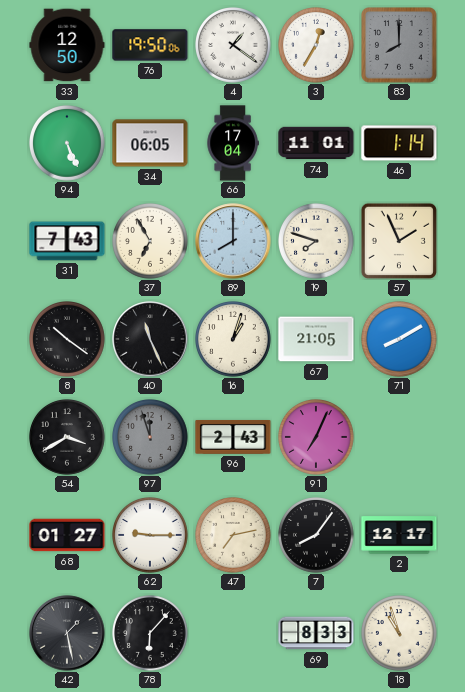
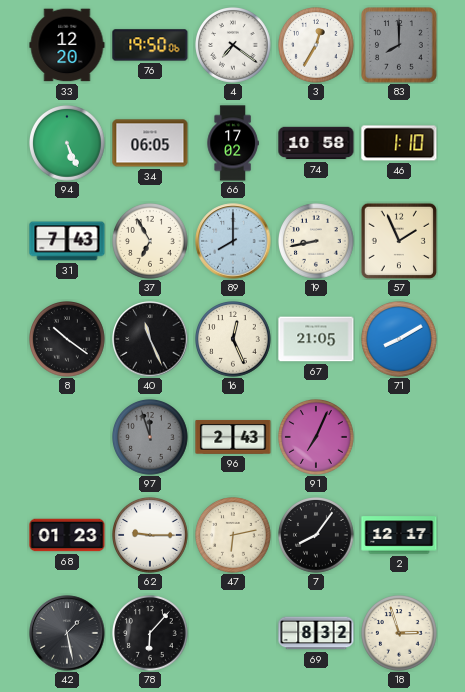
33: 12:50 -> 12:20 (67, 45)
4: 1:21 -> 7:21 (234, 46)
66: 17:04 -> 17:02 (233, 143)
74: 11:01 -> 10:58 (316, 143)
46: 1:14 -> 1:10 (399, 143)
19: 7:48 -> 8:43 (317, 242)
16: 1:03 -> 12:26 (234, 340)
54: 3:40 -> none (68, 438)
68: 01:27 -> 01:23 (67, 535)
47: 7:13 -> 6:13 (234, 536)
69: 8:33 -> 8:32 (316, 633)
18: 10:57 -> 2:57 (400, 634)
